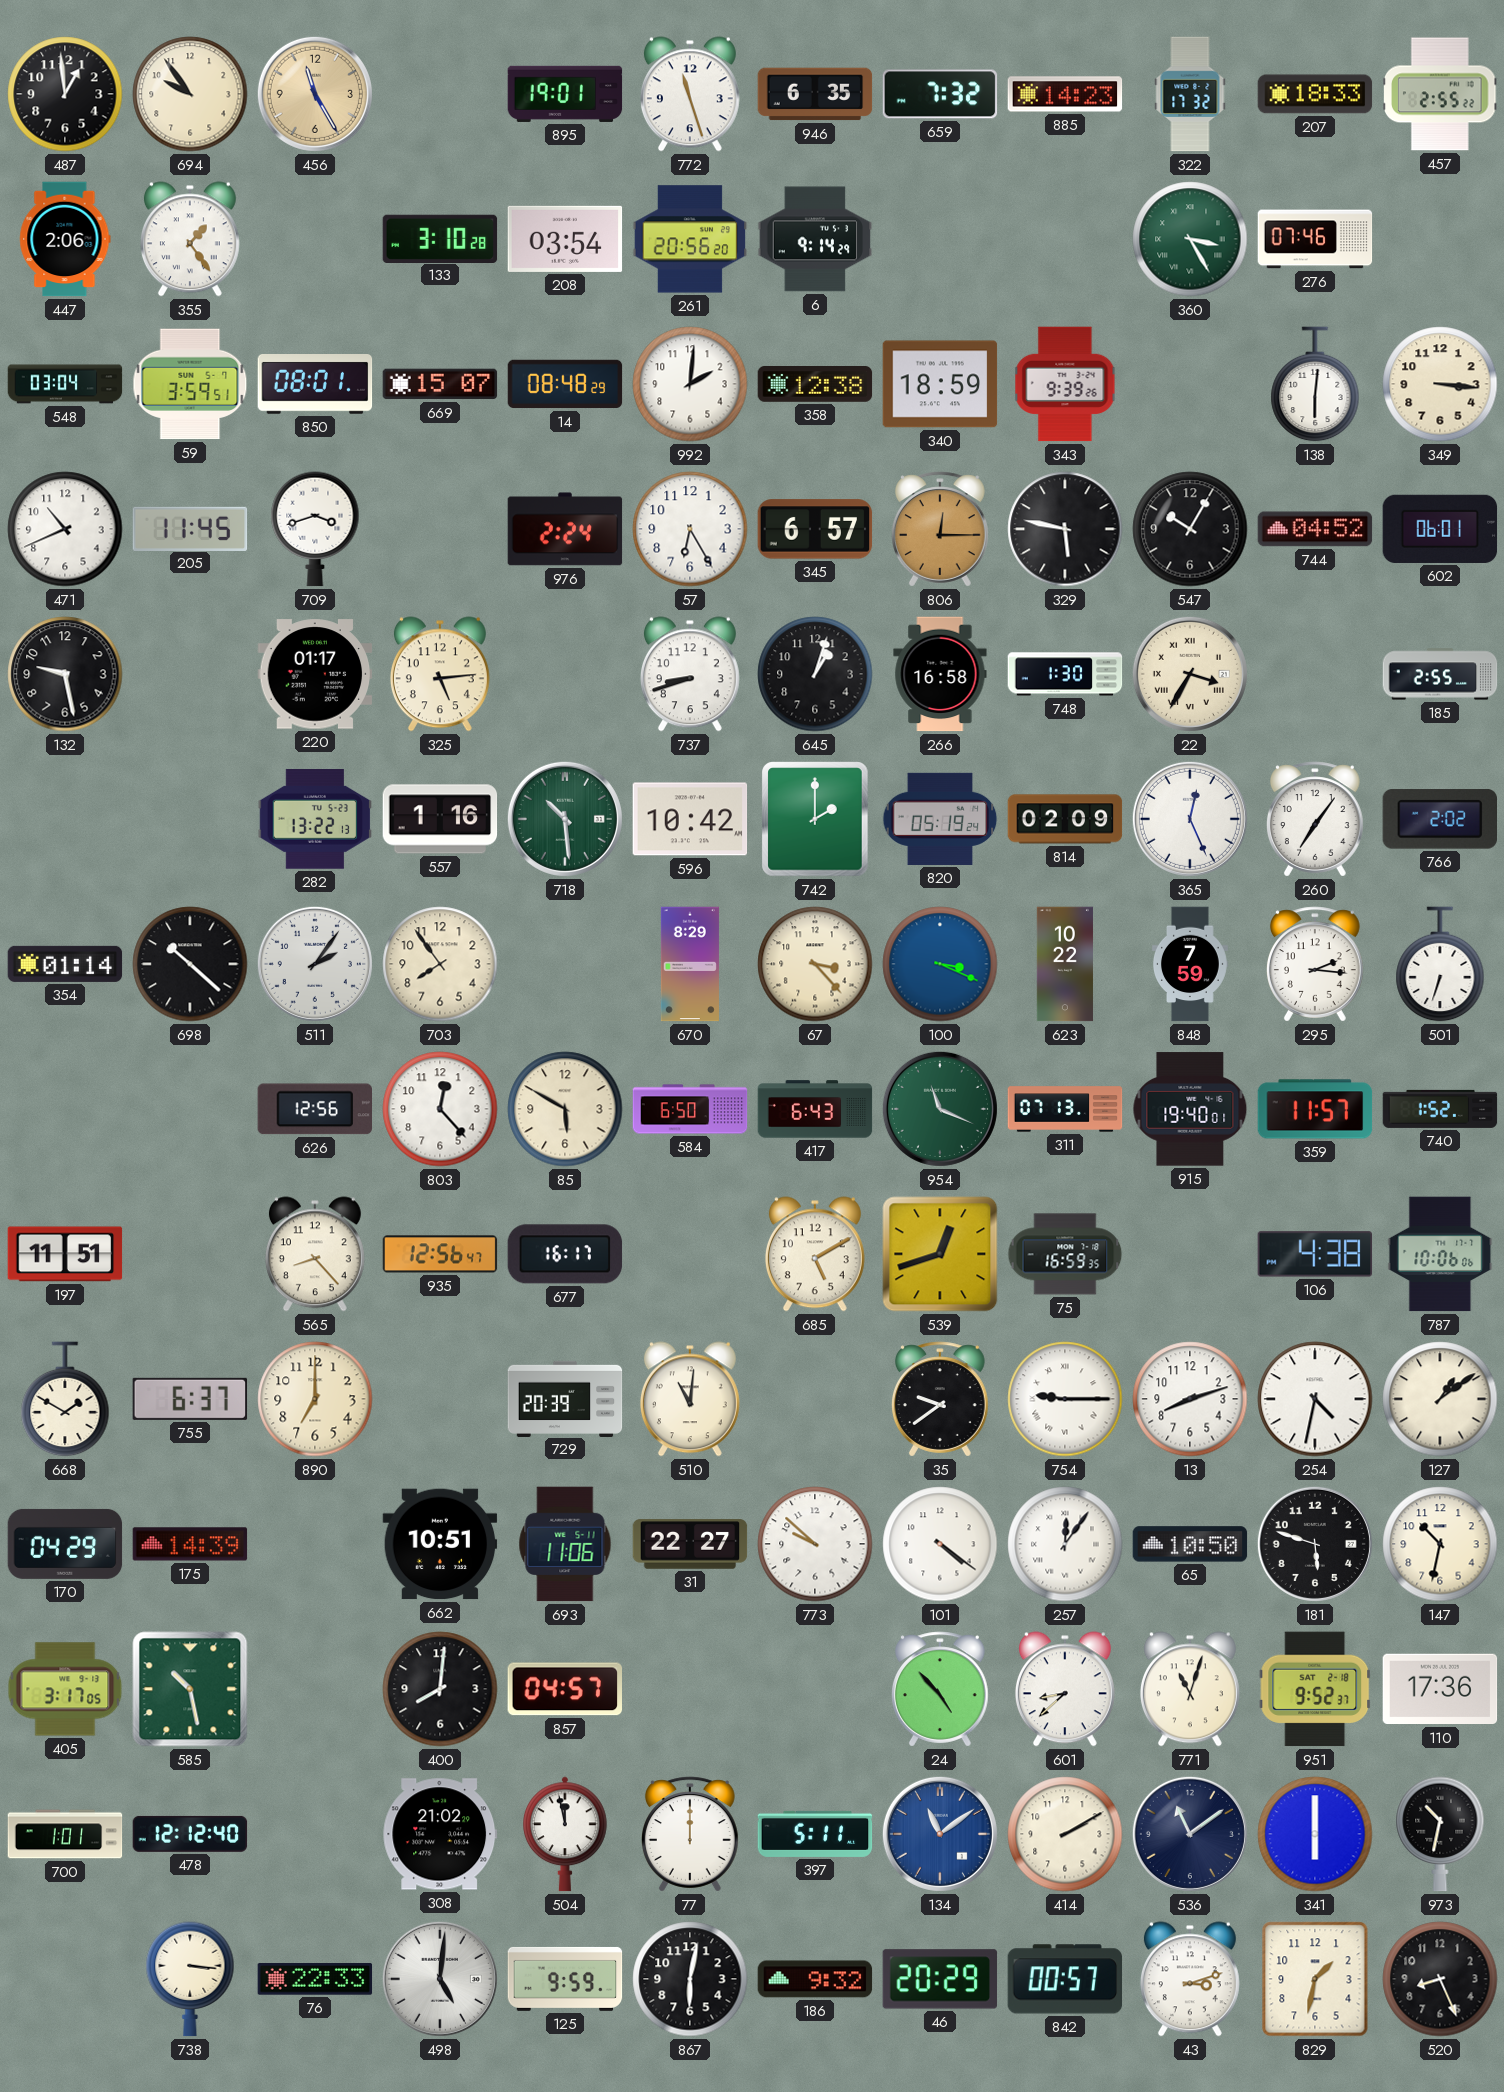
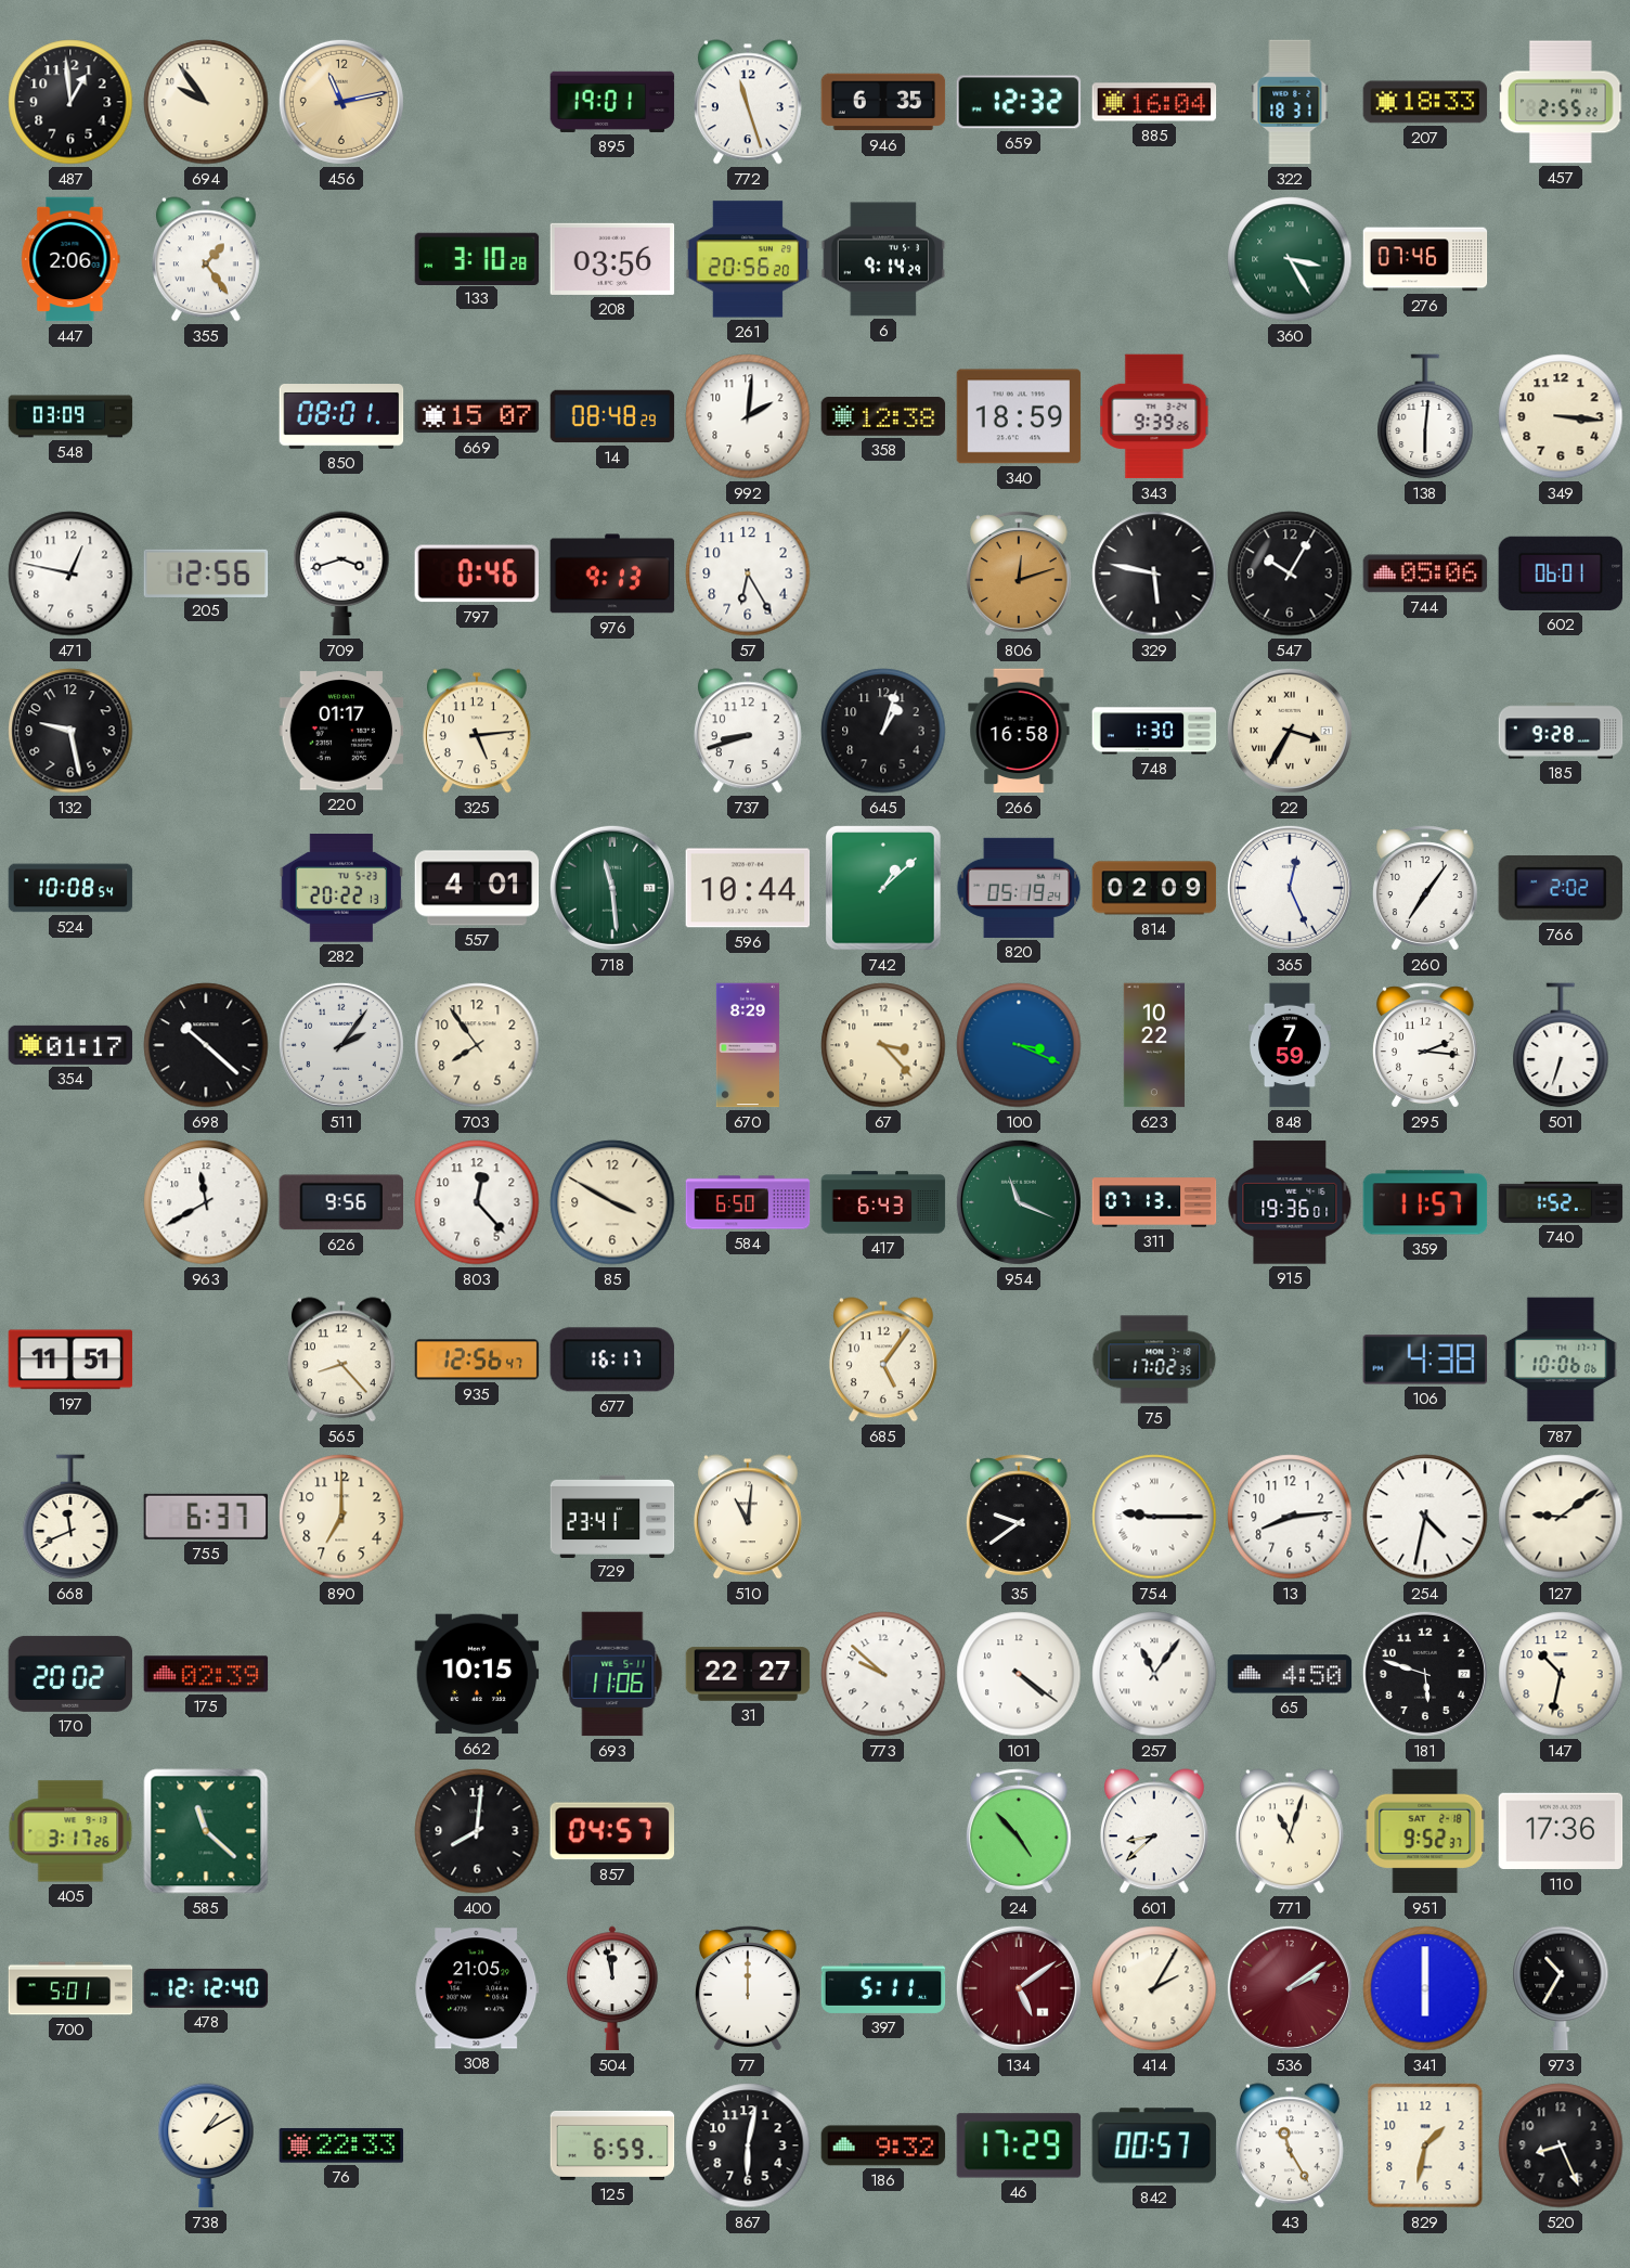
456: 11:25 -> 11:13 (341, 102)
659: 7:32 -> 12:32 (1019, 102)
885: 14:23 -> 16:04 (1154, 102)
322: 17:32 -> 18:31 (1290, 102)
208: 03:54 -> 03:56 (612, 259)
548: 03:04 -> 03:09 (70, 416)
59: 3:59 -> none (190, 384)
471: 10:41 -> 12:47 (70, 574)
205: 11:45 -> 12:56 (206, 572)
797: none -> 0:46 (476, 574)
976: 2:24 -> 9:13 (612, 574)
345: 6:57 -> none (815, 529)
806: 12:15 -> 12:12 (1019, 574)
744: 04:52 -> 05:06 (1425, 574)
185: 2:55 -> 9:28 (1561, 731)
524: none -> 10:08 (70, 888)
282: 13:22 -> 20:22 (341, 889)
557: 1:16 -> 4:01 (477, 888)
718: 10:29 -> 11:29 (612, 888)
596: 10:42 -> 10:44 (748, 888)
742: 2:00 -> 1:08 (883, 888)
354: 01:14 -> 01:17 (70, 1045)
963: none -> 11:40 (206, 1202)
626: 12:56 -> 9:56 (340, 1202)
85: 5:50 -> 3:50 (612, 1202)
915: 19:40 -> 19:36 (1290, 1202)
685: 5:10 -> 5:06 (883, 1359)
539: 12:42 -> none (940, 1254)
75: 16:59 -> 17:02 (1154, 1359)
668: 1:50 -> 11:41 (70, 1517)
729: 20:39 -> 23:41 (612, 1516)
13: 8:12 -> 8:14 (1290, 1517)
127: 1:09 -> 9:09 (1561, 1517)
170: 04:29 -> 20:02 (70, 1674)
175: 14:39 -> 02:39 (206, 1674)
662: 10:51 -> 10:15 (477, 1674)
257: 12:06 -> 11:06 (1154, 1674)
65: 10:50 -> 4:50 (1290, 1674)
405: 3:17:05 -> 3:17:26 (70, 1831)
585: 10:28 -> 11:22 (206, 1831)
700: 1:01 -> 5:01 (70, 1988)
308: 21:02 -> 21:05 (477, 1988)
134: 11:09 -> 5:09 (1019, 1988)
134 dial: blue -> burgundy (1019, 1988)
414: 2:10 -> 2:05 (1154, 1988)
536: 11:09 -> 2:09 (1290, 1988)
536 dial: navy -> burgundy (1290, 1988)
973: 10:32 -> 10:35 (1561, 1988)
738: 3:16 -> 1:10 (206, 2145)
498: 5:01 -> none (440, 1979)
125: 9:59 -> 6:59 (612, 2145)
46: 20:29 -> 17:29 (1019, 2145)
43: 3:12 -> 11:25 (1290, 2145)
